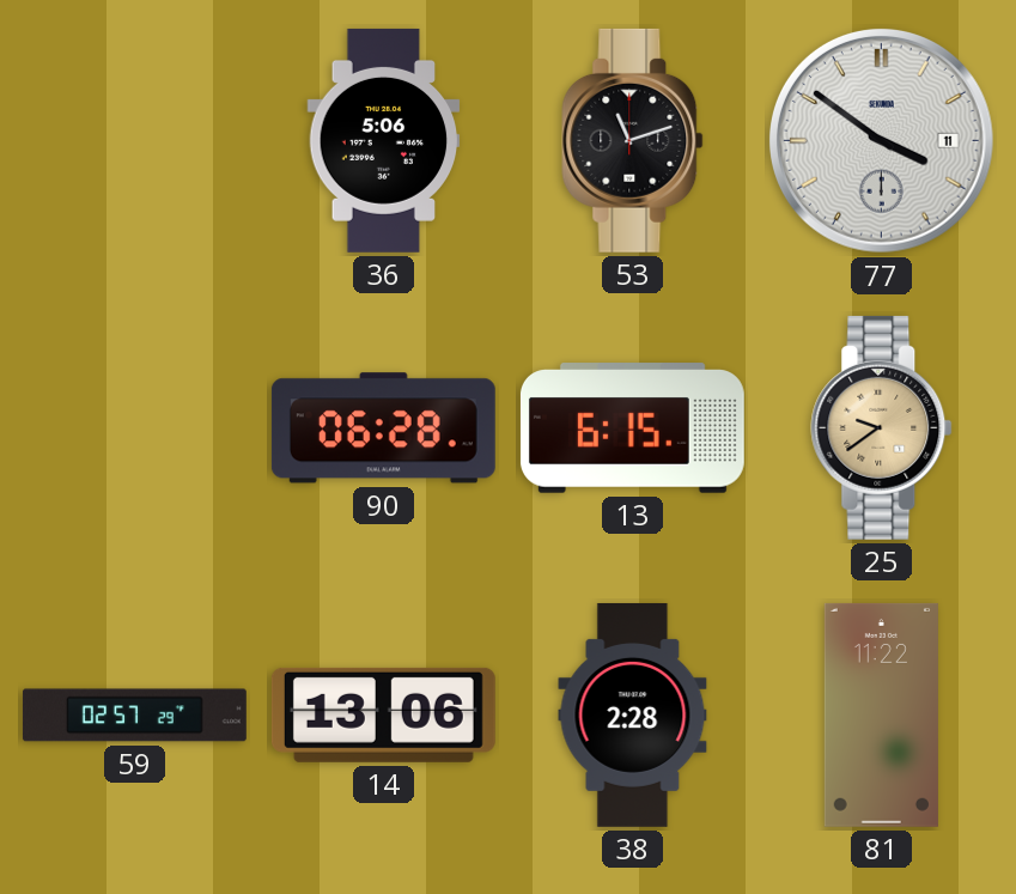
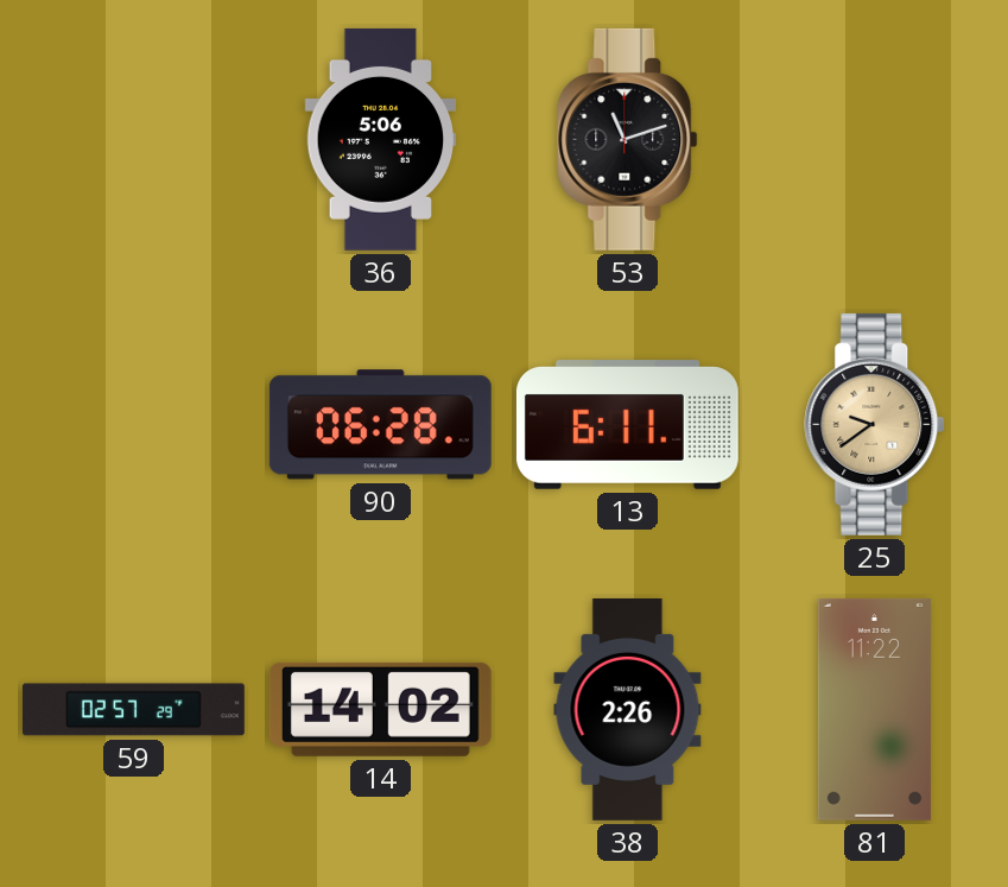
77: 3:51 -> none (881, 140)
13: 6:15 -> 6:11 (627, 425)
14: 13:06 -> 14:02 (380, 709)
38: 2:28 -> 2:26 (628, 709)
